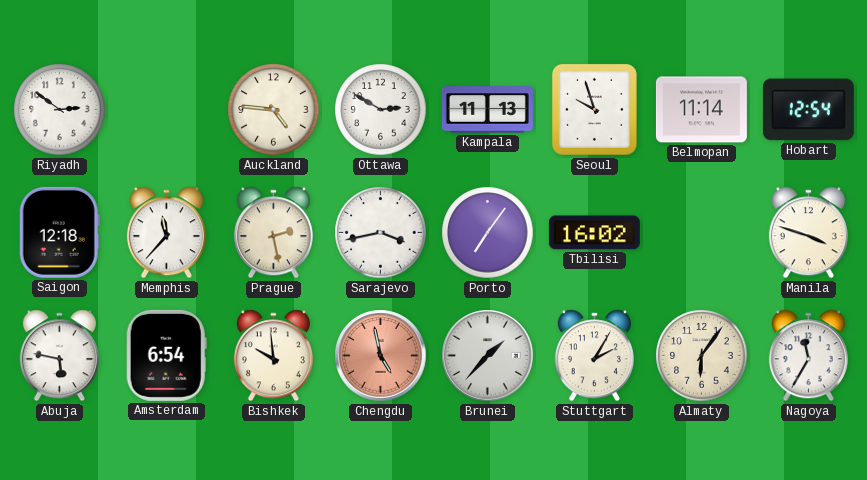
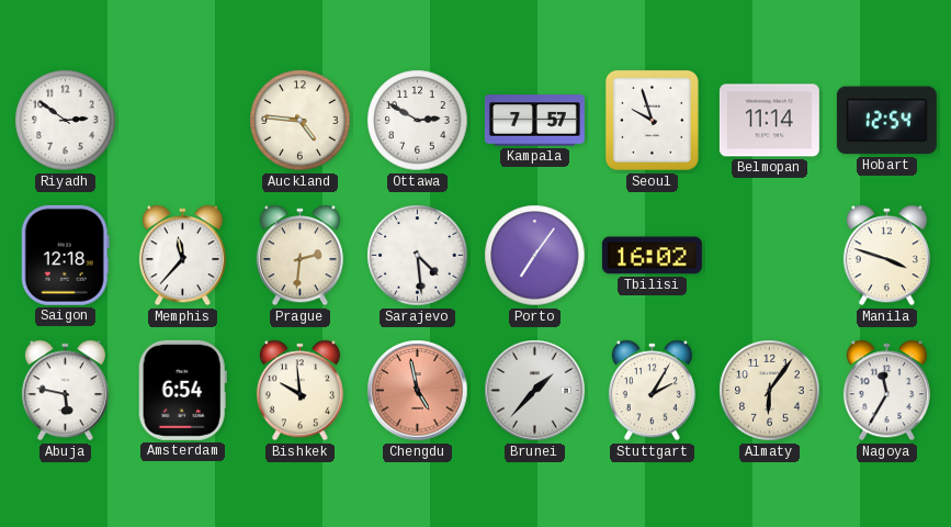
Kampala: 11:13 -> 7:57 (534, 121)
Prague: 2:28 -> 2:31 (299, 256)
Sarajevo: 3:43 -> 4:29 (418, 256)
